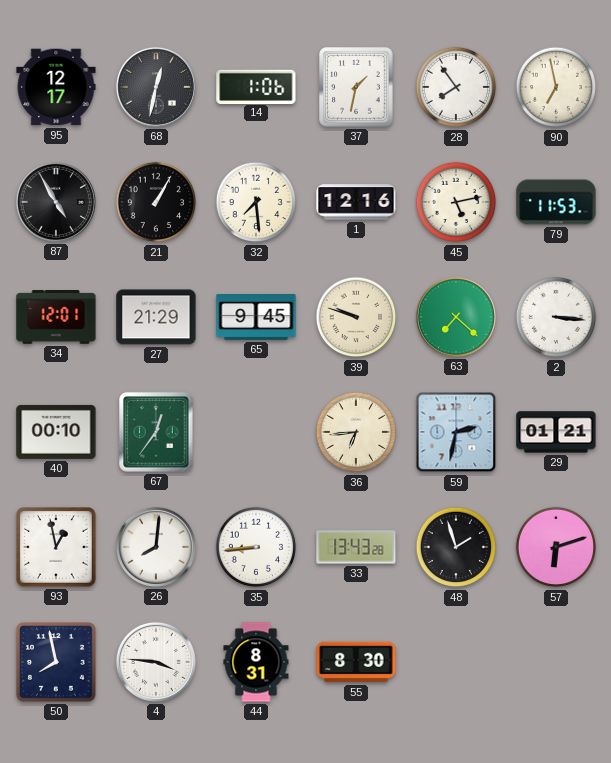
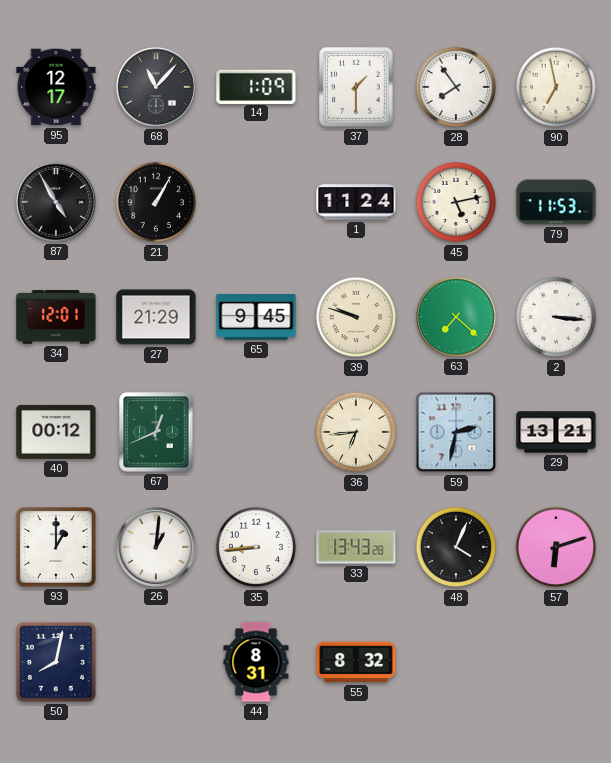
68: 12:32 -> 11:07 (156, 87)
14: 1:06 -> 1:09 (256, 86)
37: 1:32 -> 1:30 (356, 87)
32: 7:29 -> none (256, 202)
1: 12:16 -> 11:24 (356, 202)
40: 00:10 -> 00:12 (56, 432)
67: 12:36 -> 12:41 (156, 432)
29: 01:21 -> 13:21 (556, 432)
93: 12:58 -> 1:00 (57, 548)
26: 8:01 -> 1:01 (156, 547)
48: 1:57 -> 4:04 (456, 547)
50: 7:58 -> 8:02 (57, 663)
4: 3:46 -> none (156, 662)
55: 8:30 -> 8:32 (356, 662)
